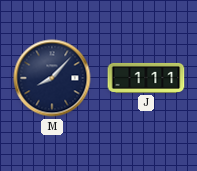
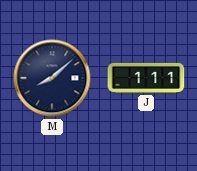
M: 8:07 -> 8:08 (52, 78)
